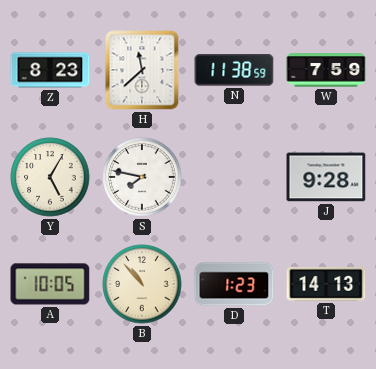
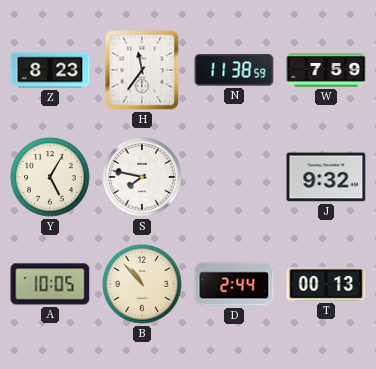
H: 11:38 -> 11:36 (142, 70)
J: 9:28 -> 9:32 (326, 177)
D: 1:23 -> 2:44 (234, 284)
T: 14:13 -> 00:13 (326, 284)
